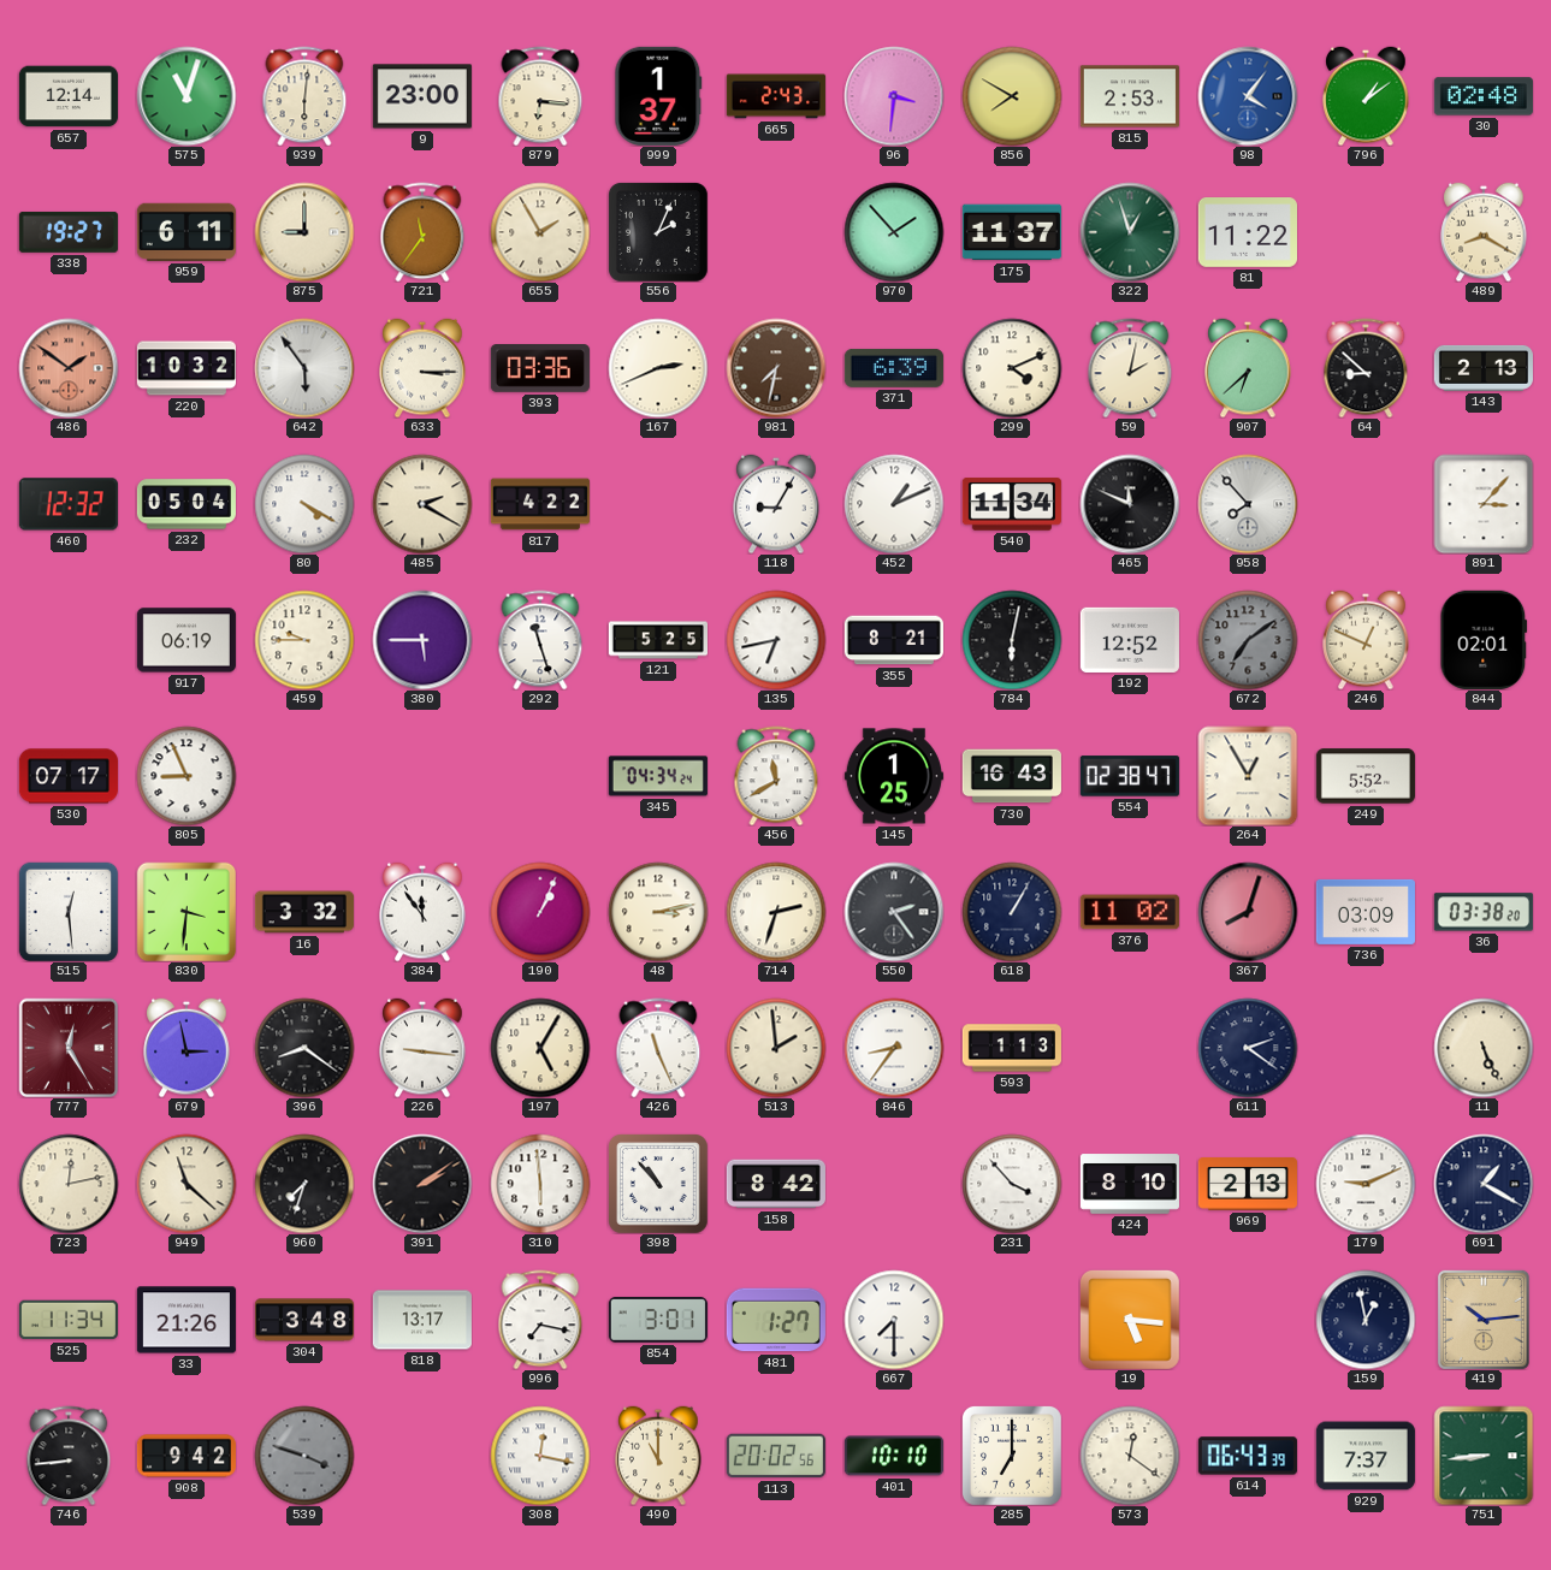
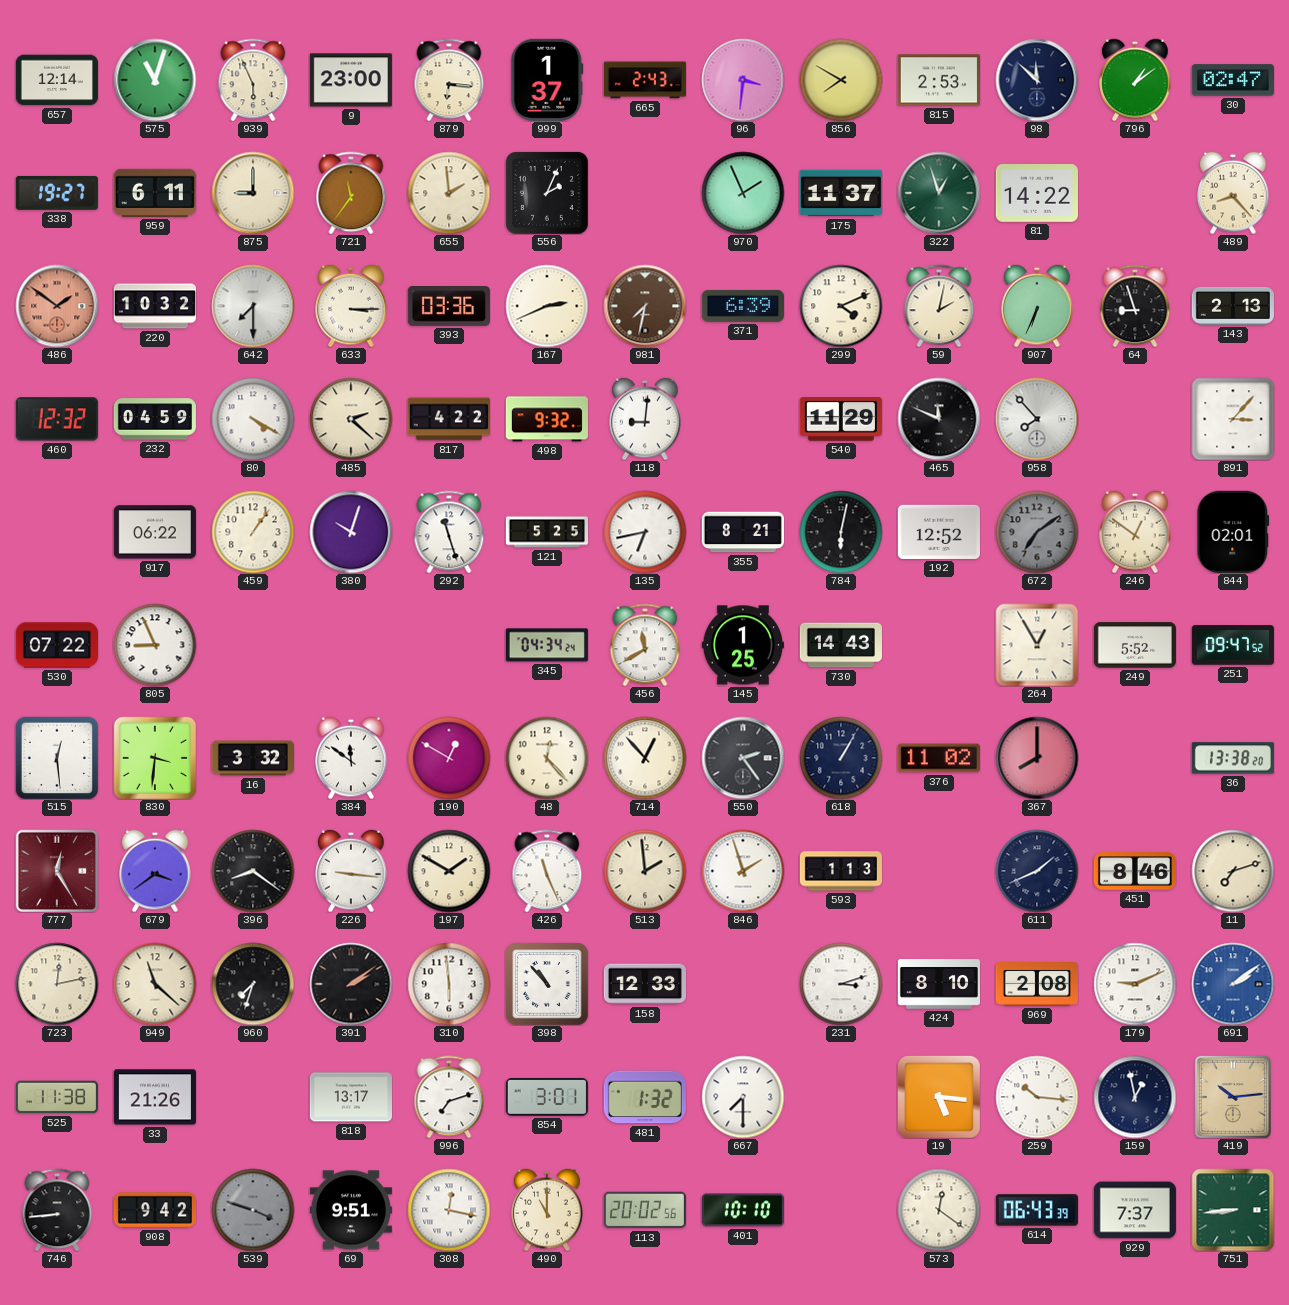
939: 6:01 -> 5:56 (253, 80)
98: 4:06 -> 11:52 (1037, 80)
98 dial: blue -> navy (1037, 80)
30: 02:48 -> 02:47 (1233, 80)
655: 1:55 -> 1:59 (449, 193)
970: 1:53 -> 1:56 (743, 193)
81: 11:22 -> 14:22 (1037, 194)
489: 8:20 -> 8:23 (1233, 193)
642: 5:54 -> 7:30 (253, 306)
907: 6:38 -> 6:34 (1037, 306)
64: 8:52 -> 8:57 (1135, 306)
232: 05:04 -> 04:59 (155, 419)
485: 2:20 -> 2:22 (351, 419)
498: none -> 9:32 (547, 419)
118: 9:05 -> 9:01 (645, 419)
452: 1:11 -> none (894, 504)
540: 11:34 -> 11:29 (841, 419)
917: 06:19 -> 06:22 (155, 532)
459: 9:45 -> 1:06 (253, 532)
380: 5:45 -> 10:03 (351, 532)
246: 12:49 -> 12:51 (1135, 532)
530: 07:17 -> 07:22 (57, 645)
730: 16:43 -> 14:43 (841, 645)
554: 02:38 -> none (1130, 776)
251: none -> 09:47 (1233, 645)
384: 11:54 -> 11:51 (351, 758)
190: 1:04 -> 12:50 (449, 758)
48: 3:13 -> 12:23 (547, 758)
714: 2:33 -> 12:53 (645, 758)
367: 8:03 -> 8:00 (1037, 758)
736: 03:09 -> none (1366, 912)
36: 03:38 -> 13:38 (1233, 758)
679: 2:58 -> 3:39 (155, 871)
197: 5:05 -> 1:50 (449, 871)
846: 8:36 -> 1:57 (743, 871)
611: 2:21 -> 1:41 (1037, 871)
451: none -> 8:46 (1135, 871)
11: 5:26 -> 7:12 (1233, 871)
158: 8:42 -> 12:33 (645, 984)
231: 3:53 -> 3:12 (841, 984)
969: 2:13 -> 2:08 (1037, 985)
691: 1:20 -> 2:09 (1233, 984)
691 dial: navy -> blue (1233, 984)
525: 11:34 -> 11:38 (57, 1097)
304: 3:48 -> none (304, 1320)
996: 7:17 -> 7:12 (449, 1097)
481: 1:27 -> 1:32 (645, 1097)
259: none -> 10:16 (1037, 1097)
69: none -> 9:51 (351, 1210)
285: 7:00 -> none (1012, 1456)
